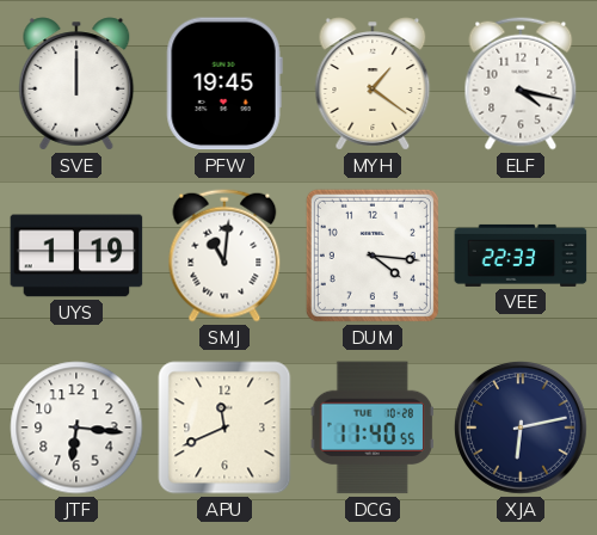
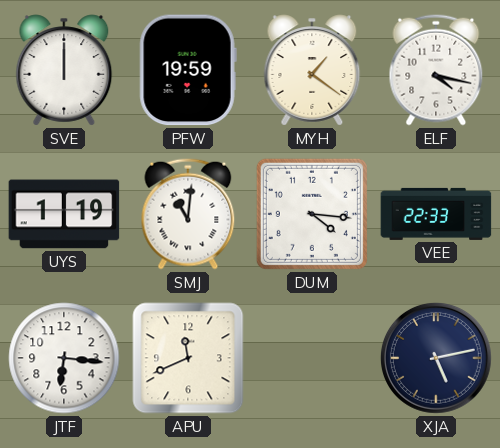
PFW: 19:45 -> 19:59 (188, 70)
DCG: 11:40 -> none (373, 428)
XJA: 6:13 -> 5:13 (436, 358)
